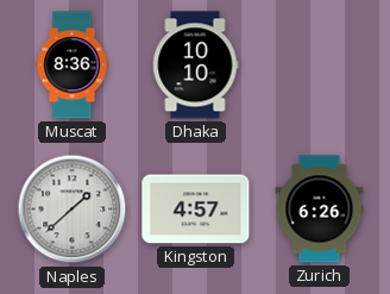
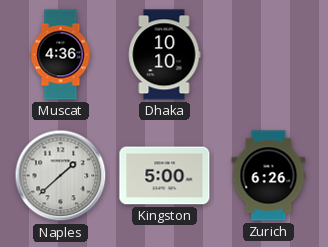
Muscat: 8:36 -> 4:36 (61, 55)
Kingston: 4:57 -> 5:00 (165, 176)
